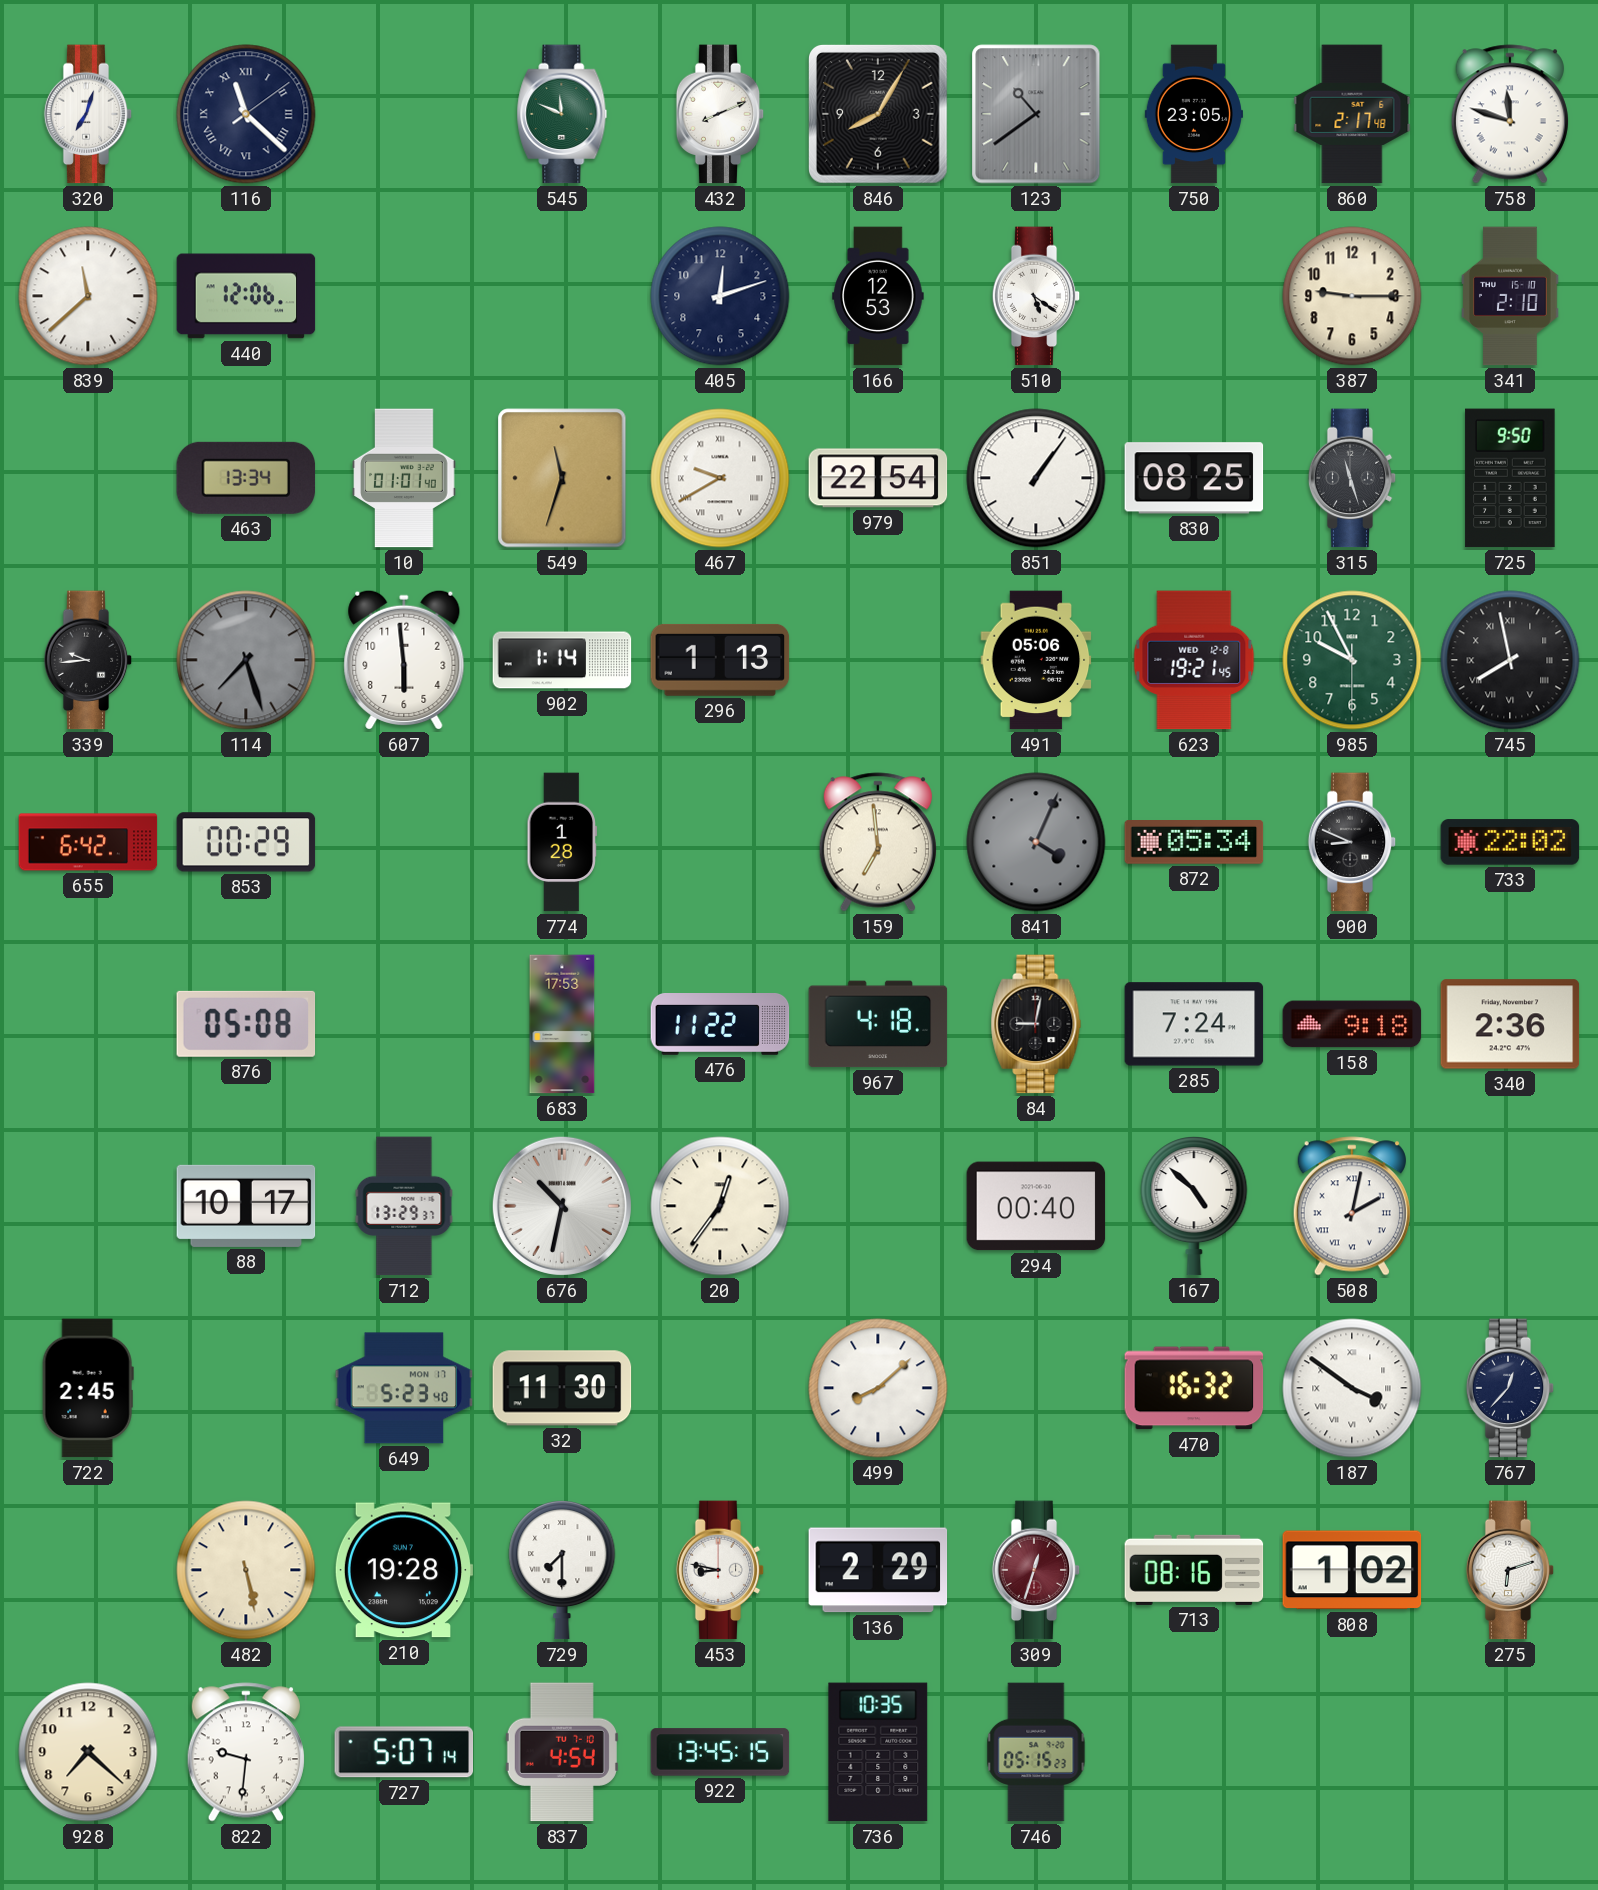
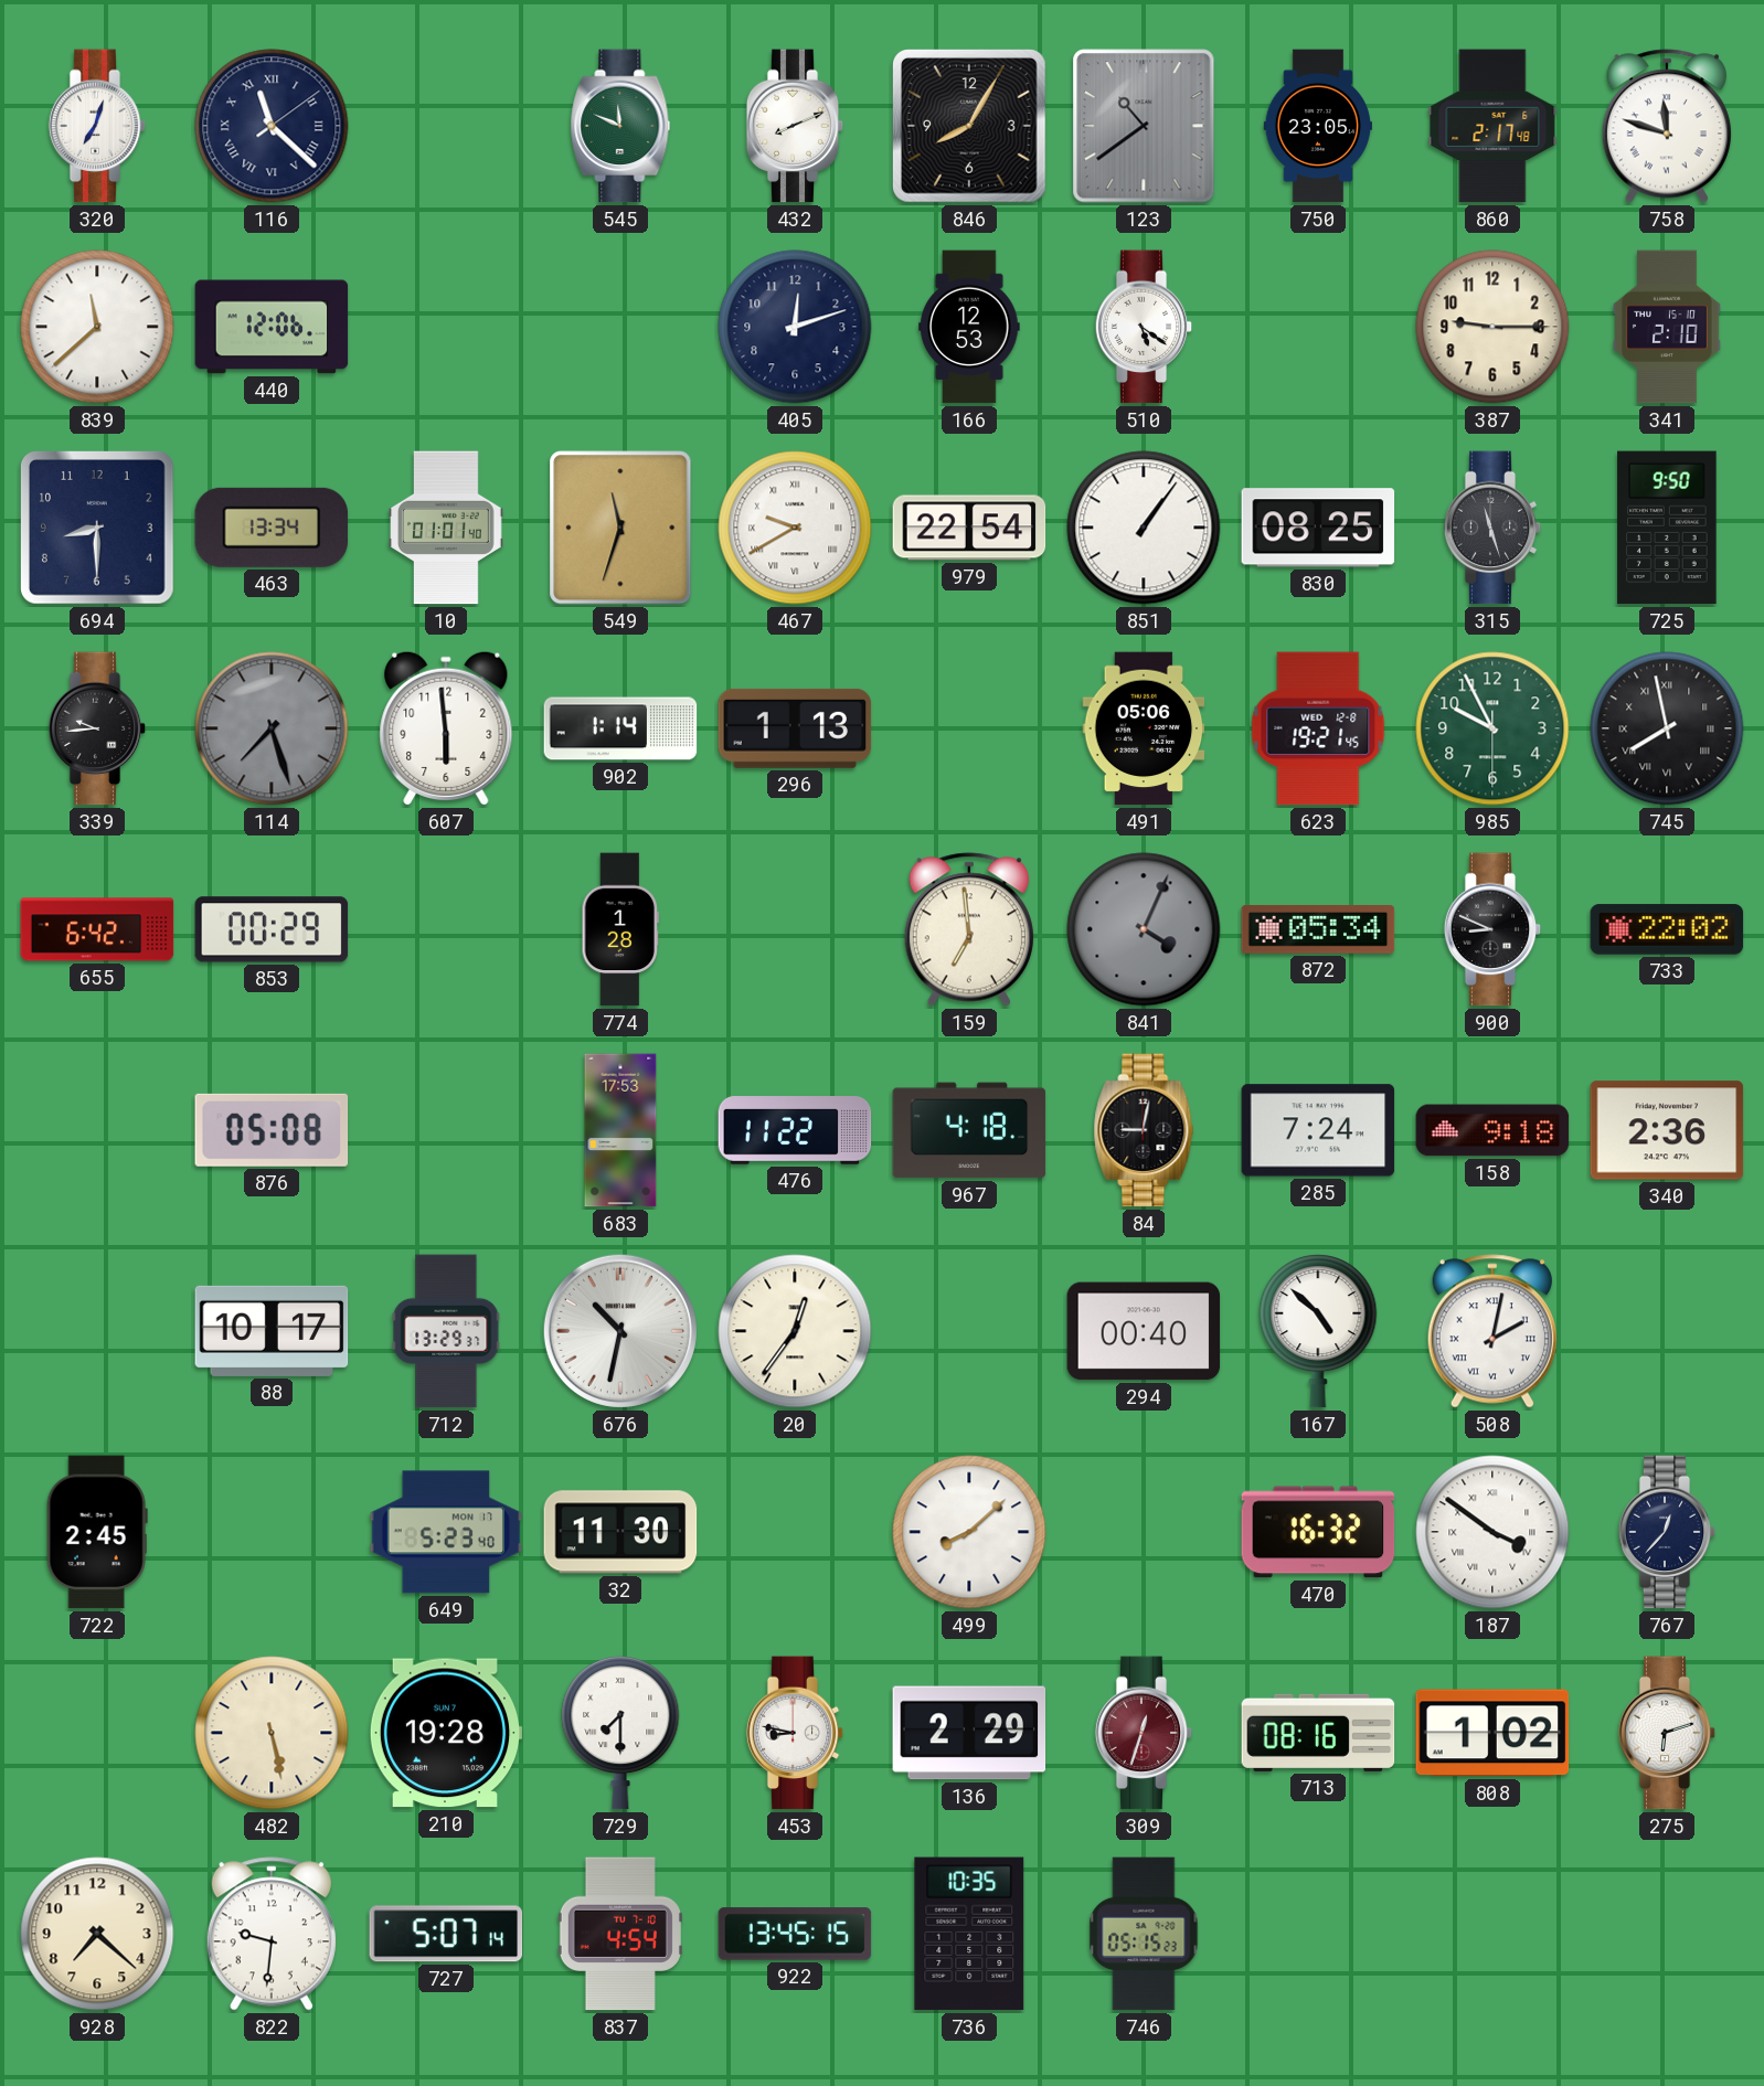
694: none -> 8:30 (98, 529)
